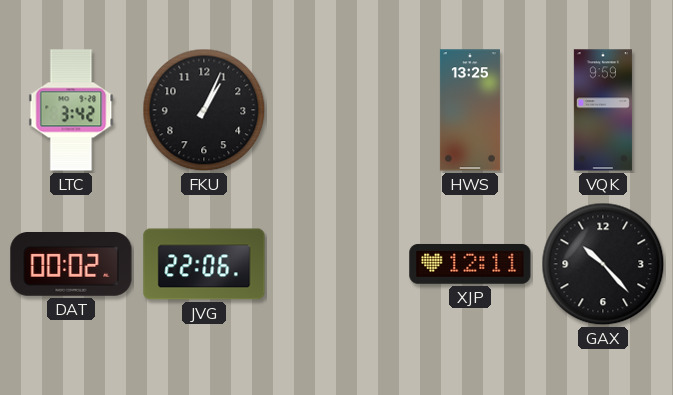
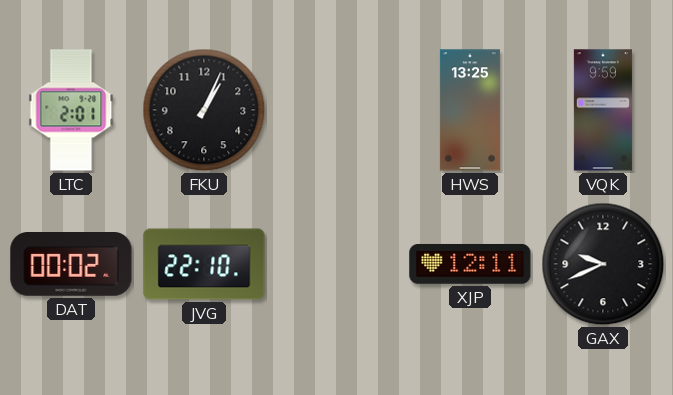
LTC: 3:42 -> 2:01 (71, 110)
JVG: 22:06 -> 22:10 (204, 264)
GAX: 10:23 -> 9:41 (603, 264)
